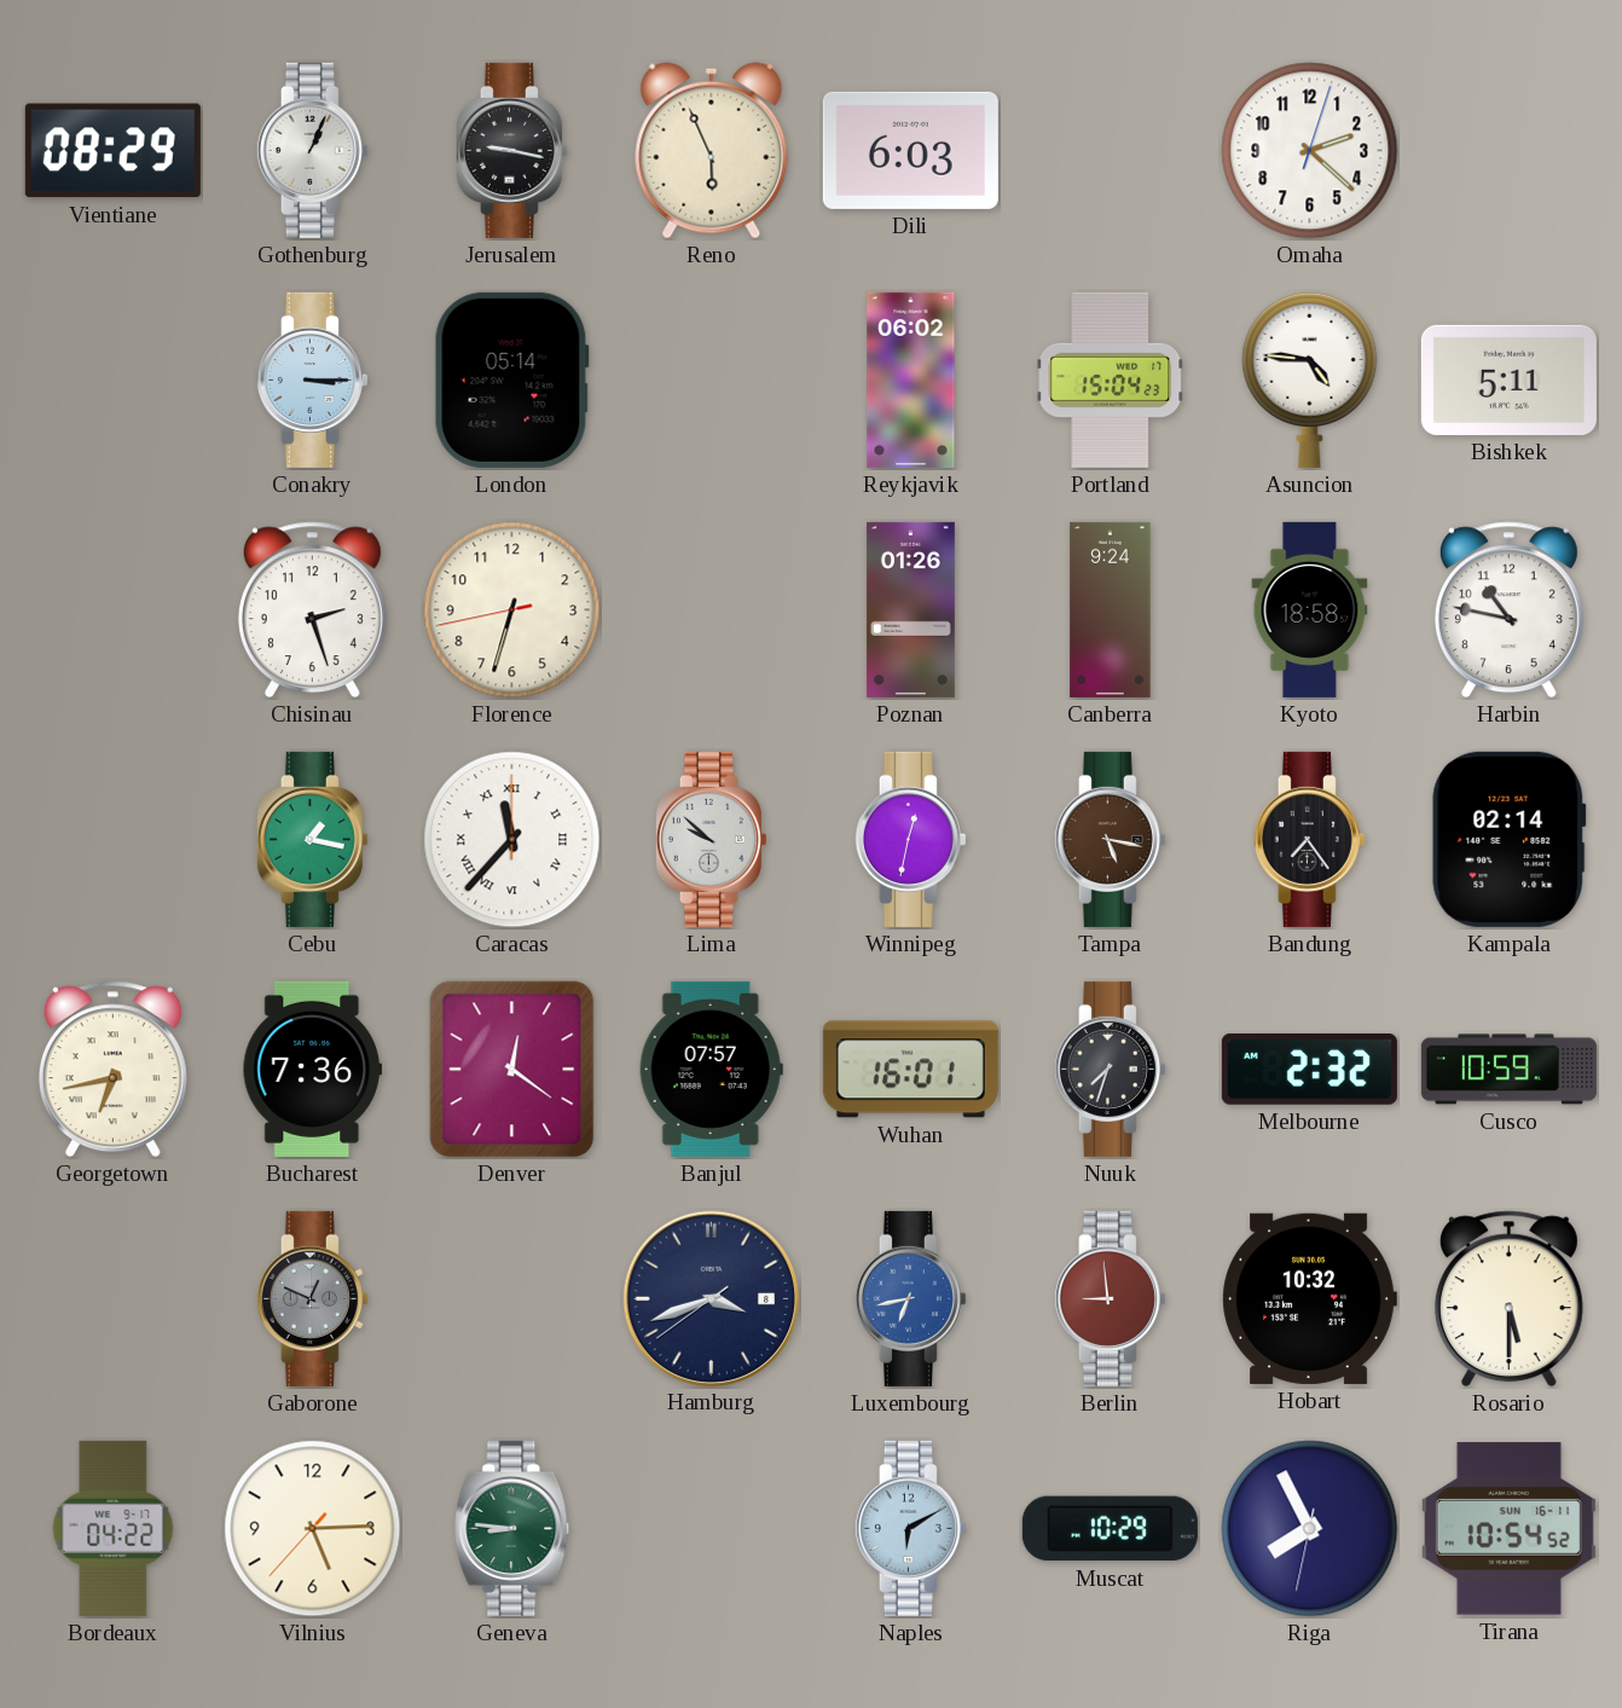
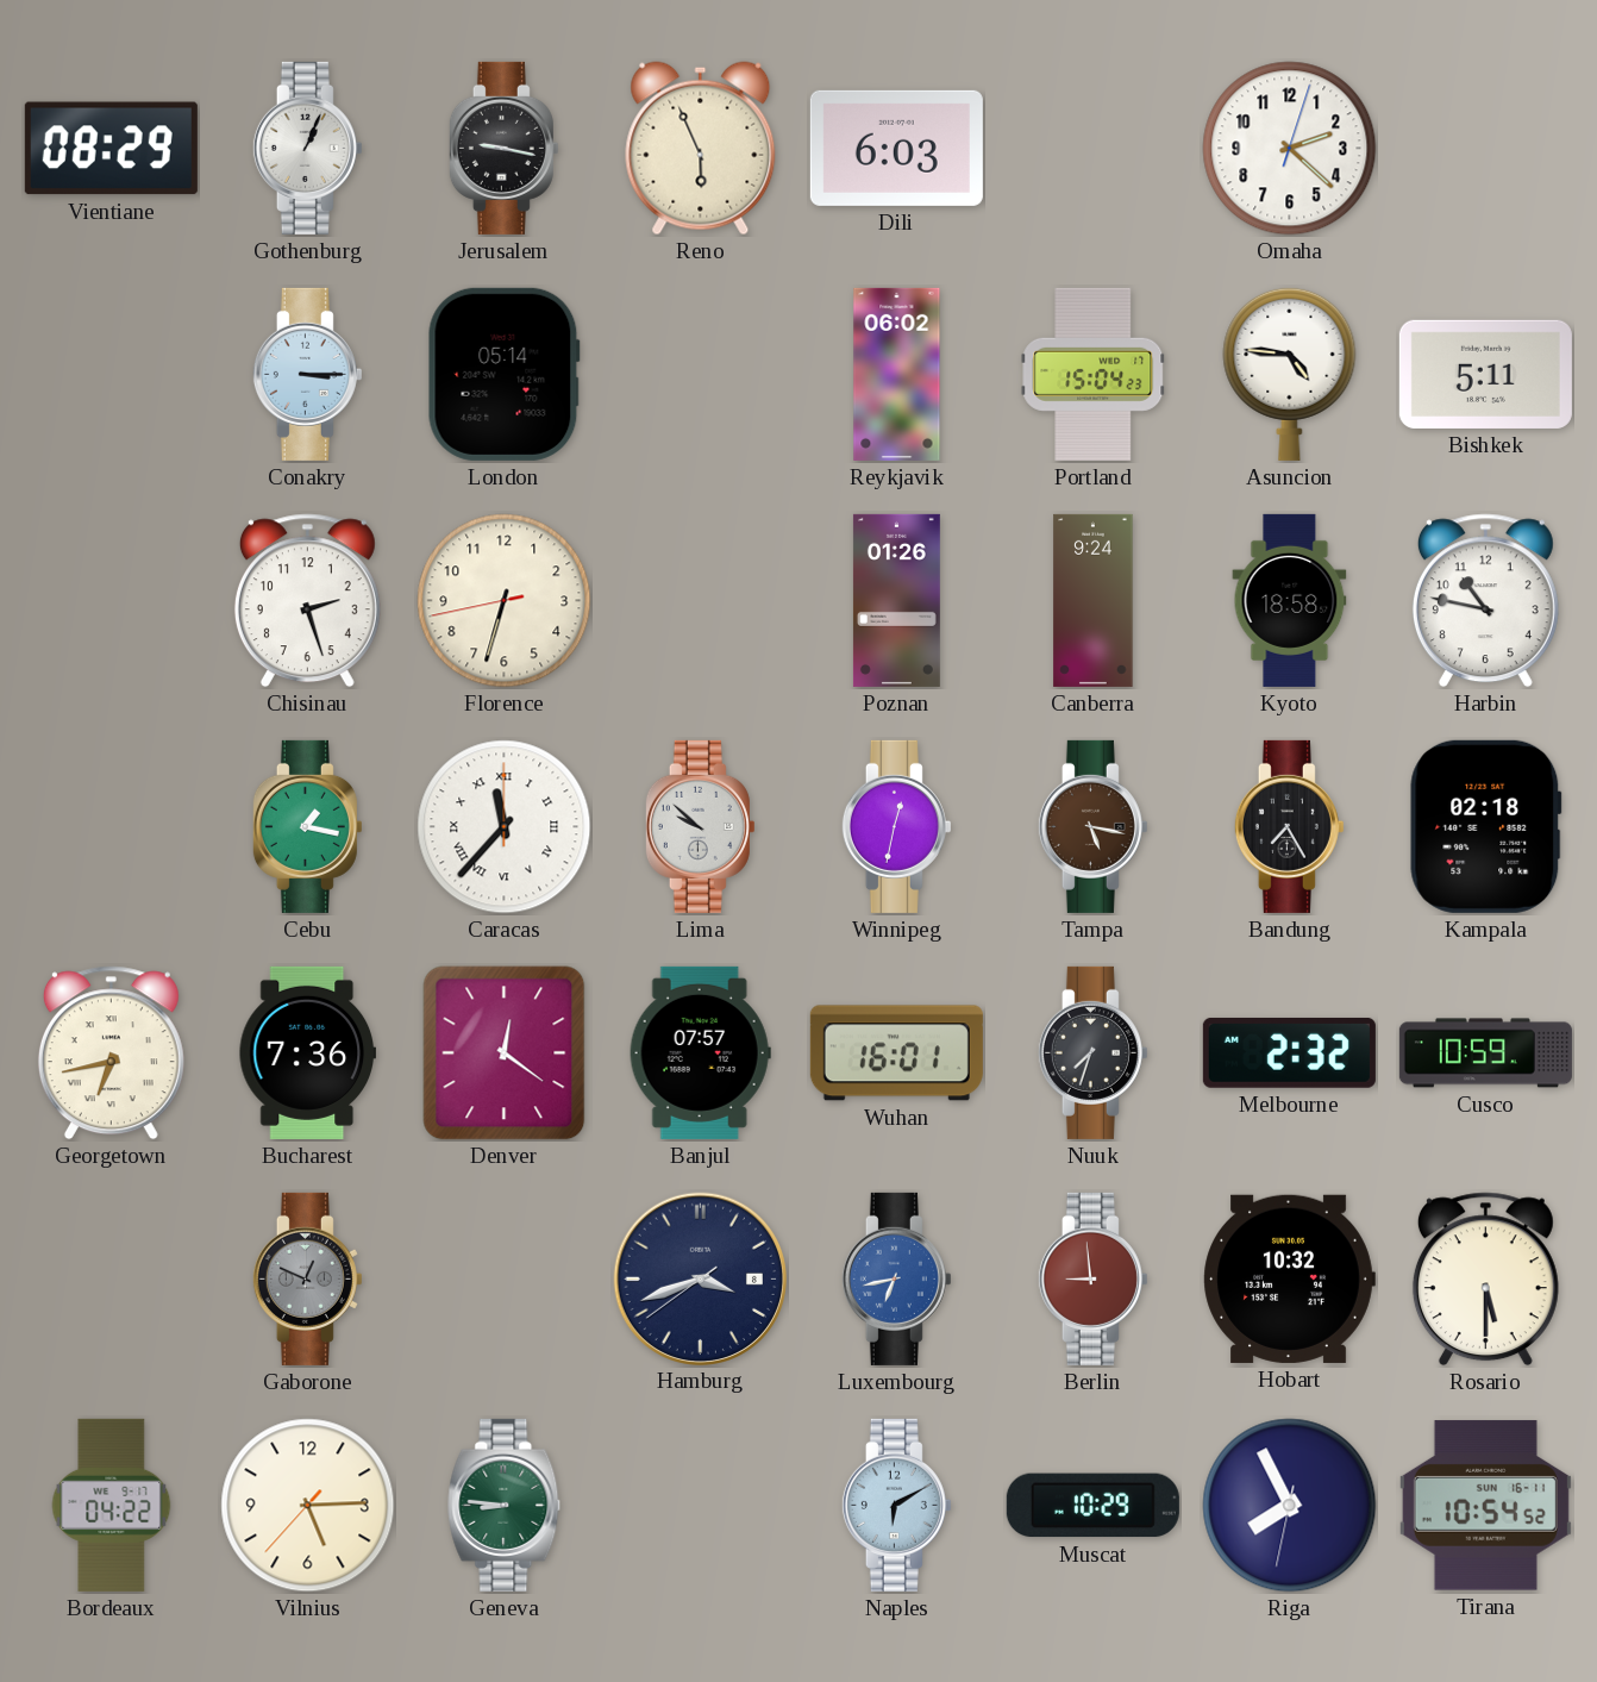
Bandung: 7:24 -> 7:25 (1289, 826)
Kampala: 02:14 -> 02:18 (1486, 826)
